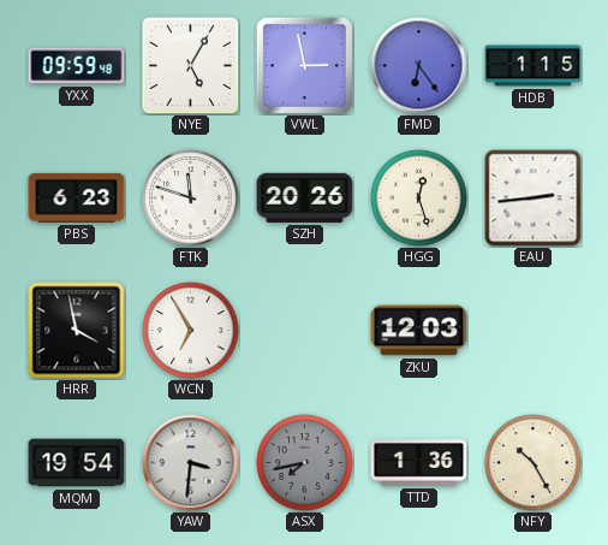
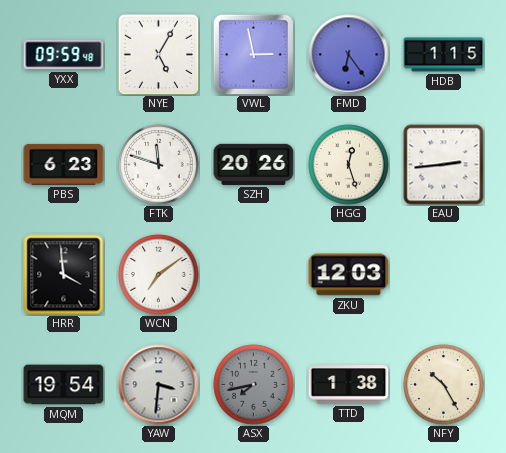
HRR: 3:58 -> 3:59 (64, 275)
WCN: 6:55 -> 7:09 (159, 275)
TTD: 1:36 -> 1:38 (349, 385)
